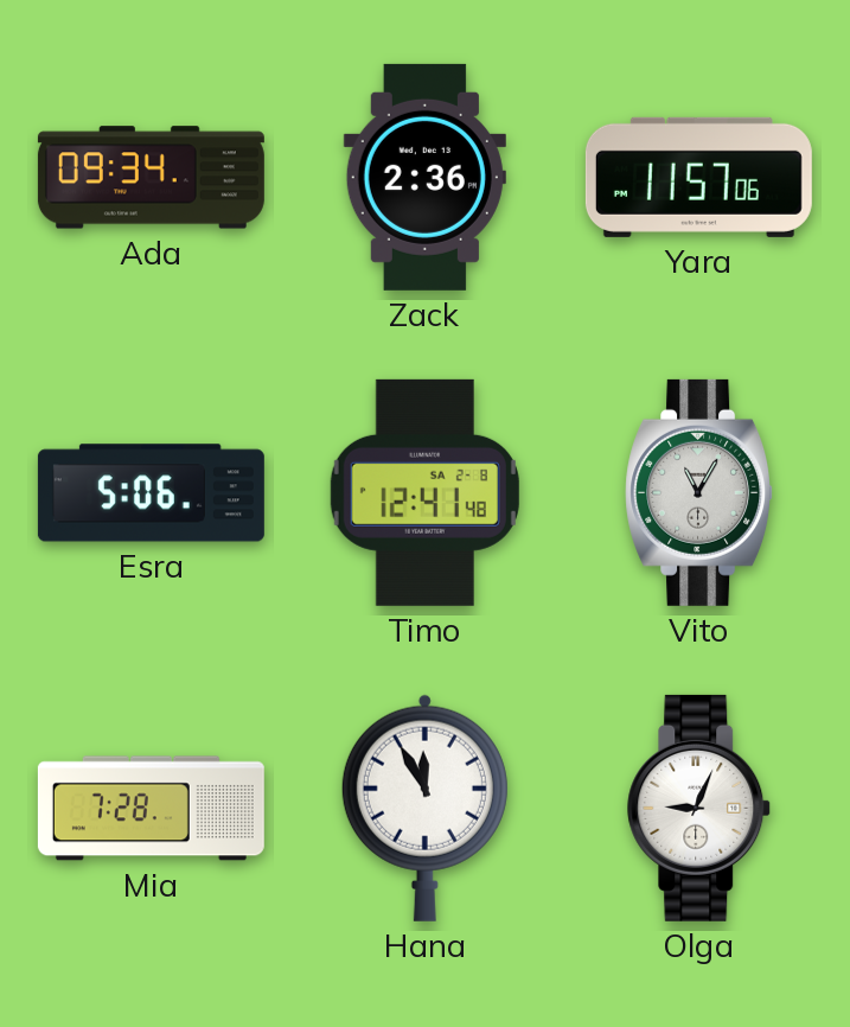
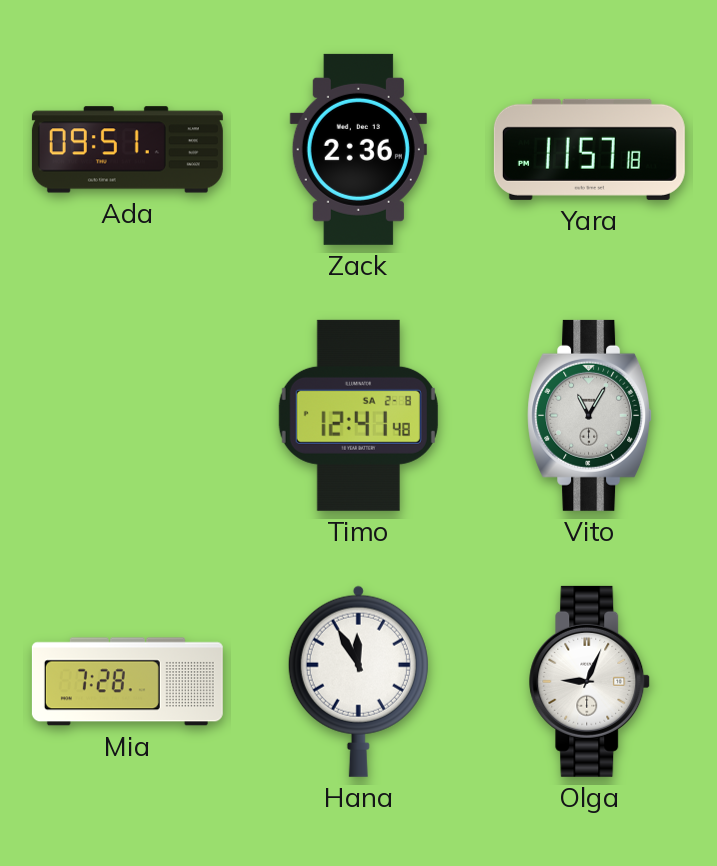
Ada: 09:34 -> 09:51 (127, 150)
Yara: 11:57:06 -> 11:57:18 (589, 149)
Esra: 5:06 -> none (151, 493)
